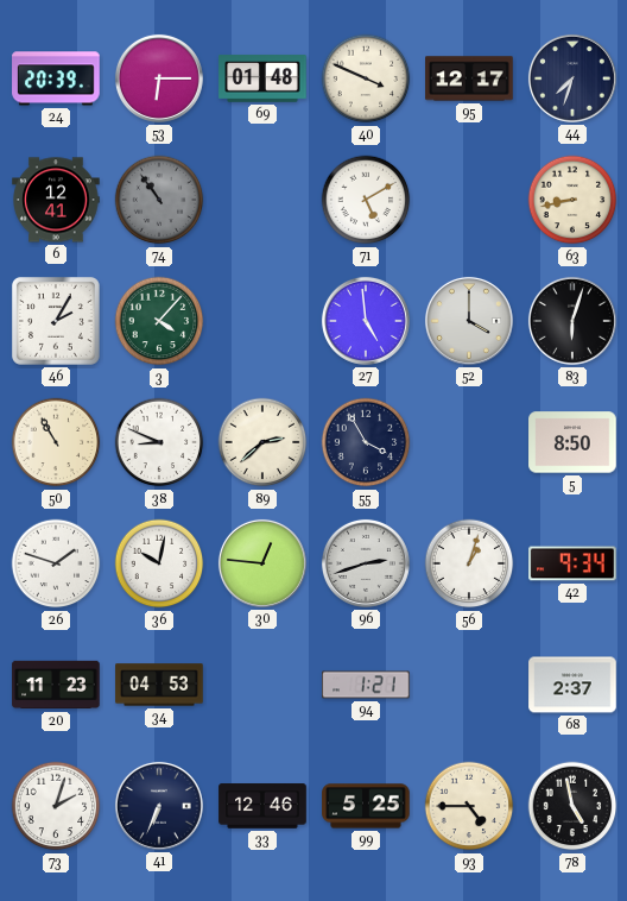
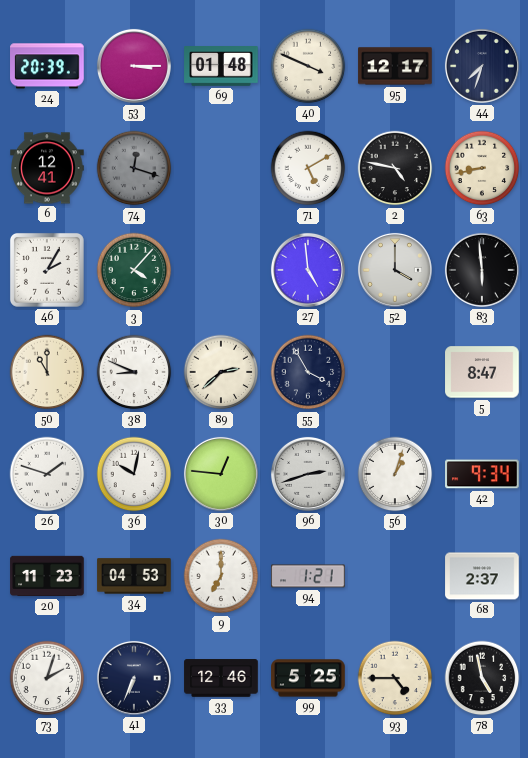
53: 6:15 -> 3:15 (134, 66)
74: 10:54 -> 12:18 (134, 168)
2: none -> 4:47 (395, 168)
83: 6:03 -> 5:59 (482, 270)
50: 10:55 -> 11:00 (47, 372)
5: 8:50 -> 8:47 (482, 372)
9: none -> 7:00 (221, 576)
